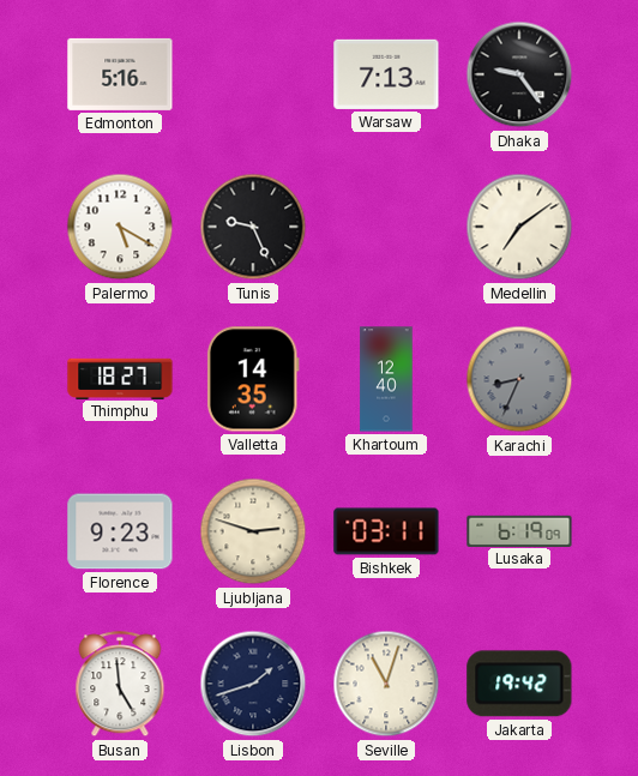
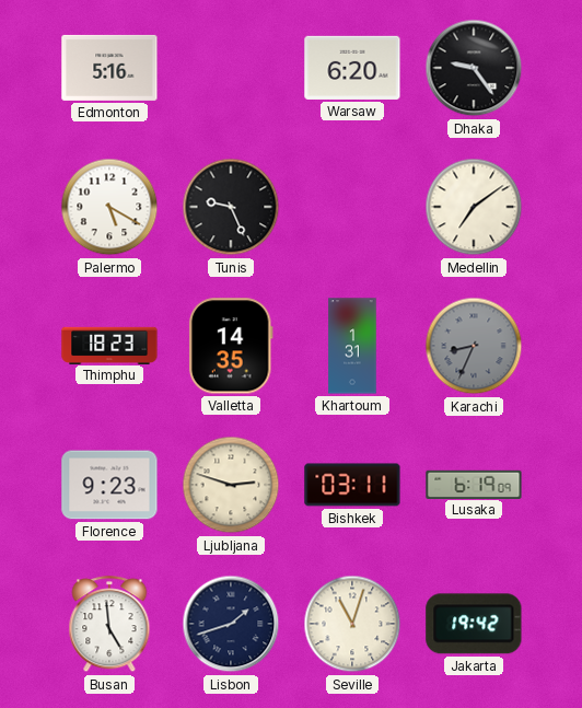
Warsaw: 7:13 -> 6:20 (352, 68)
Thimphu: 18:27 -> 18:23 (109, 345)
Khartoum: 12:40 -> 1:31 (352, 346)
